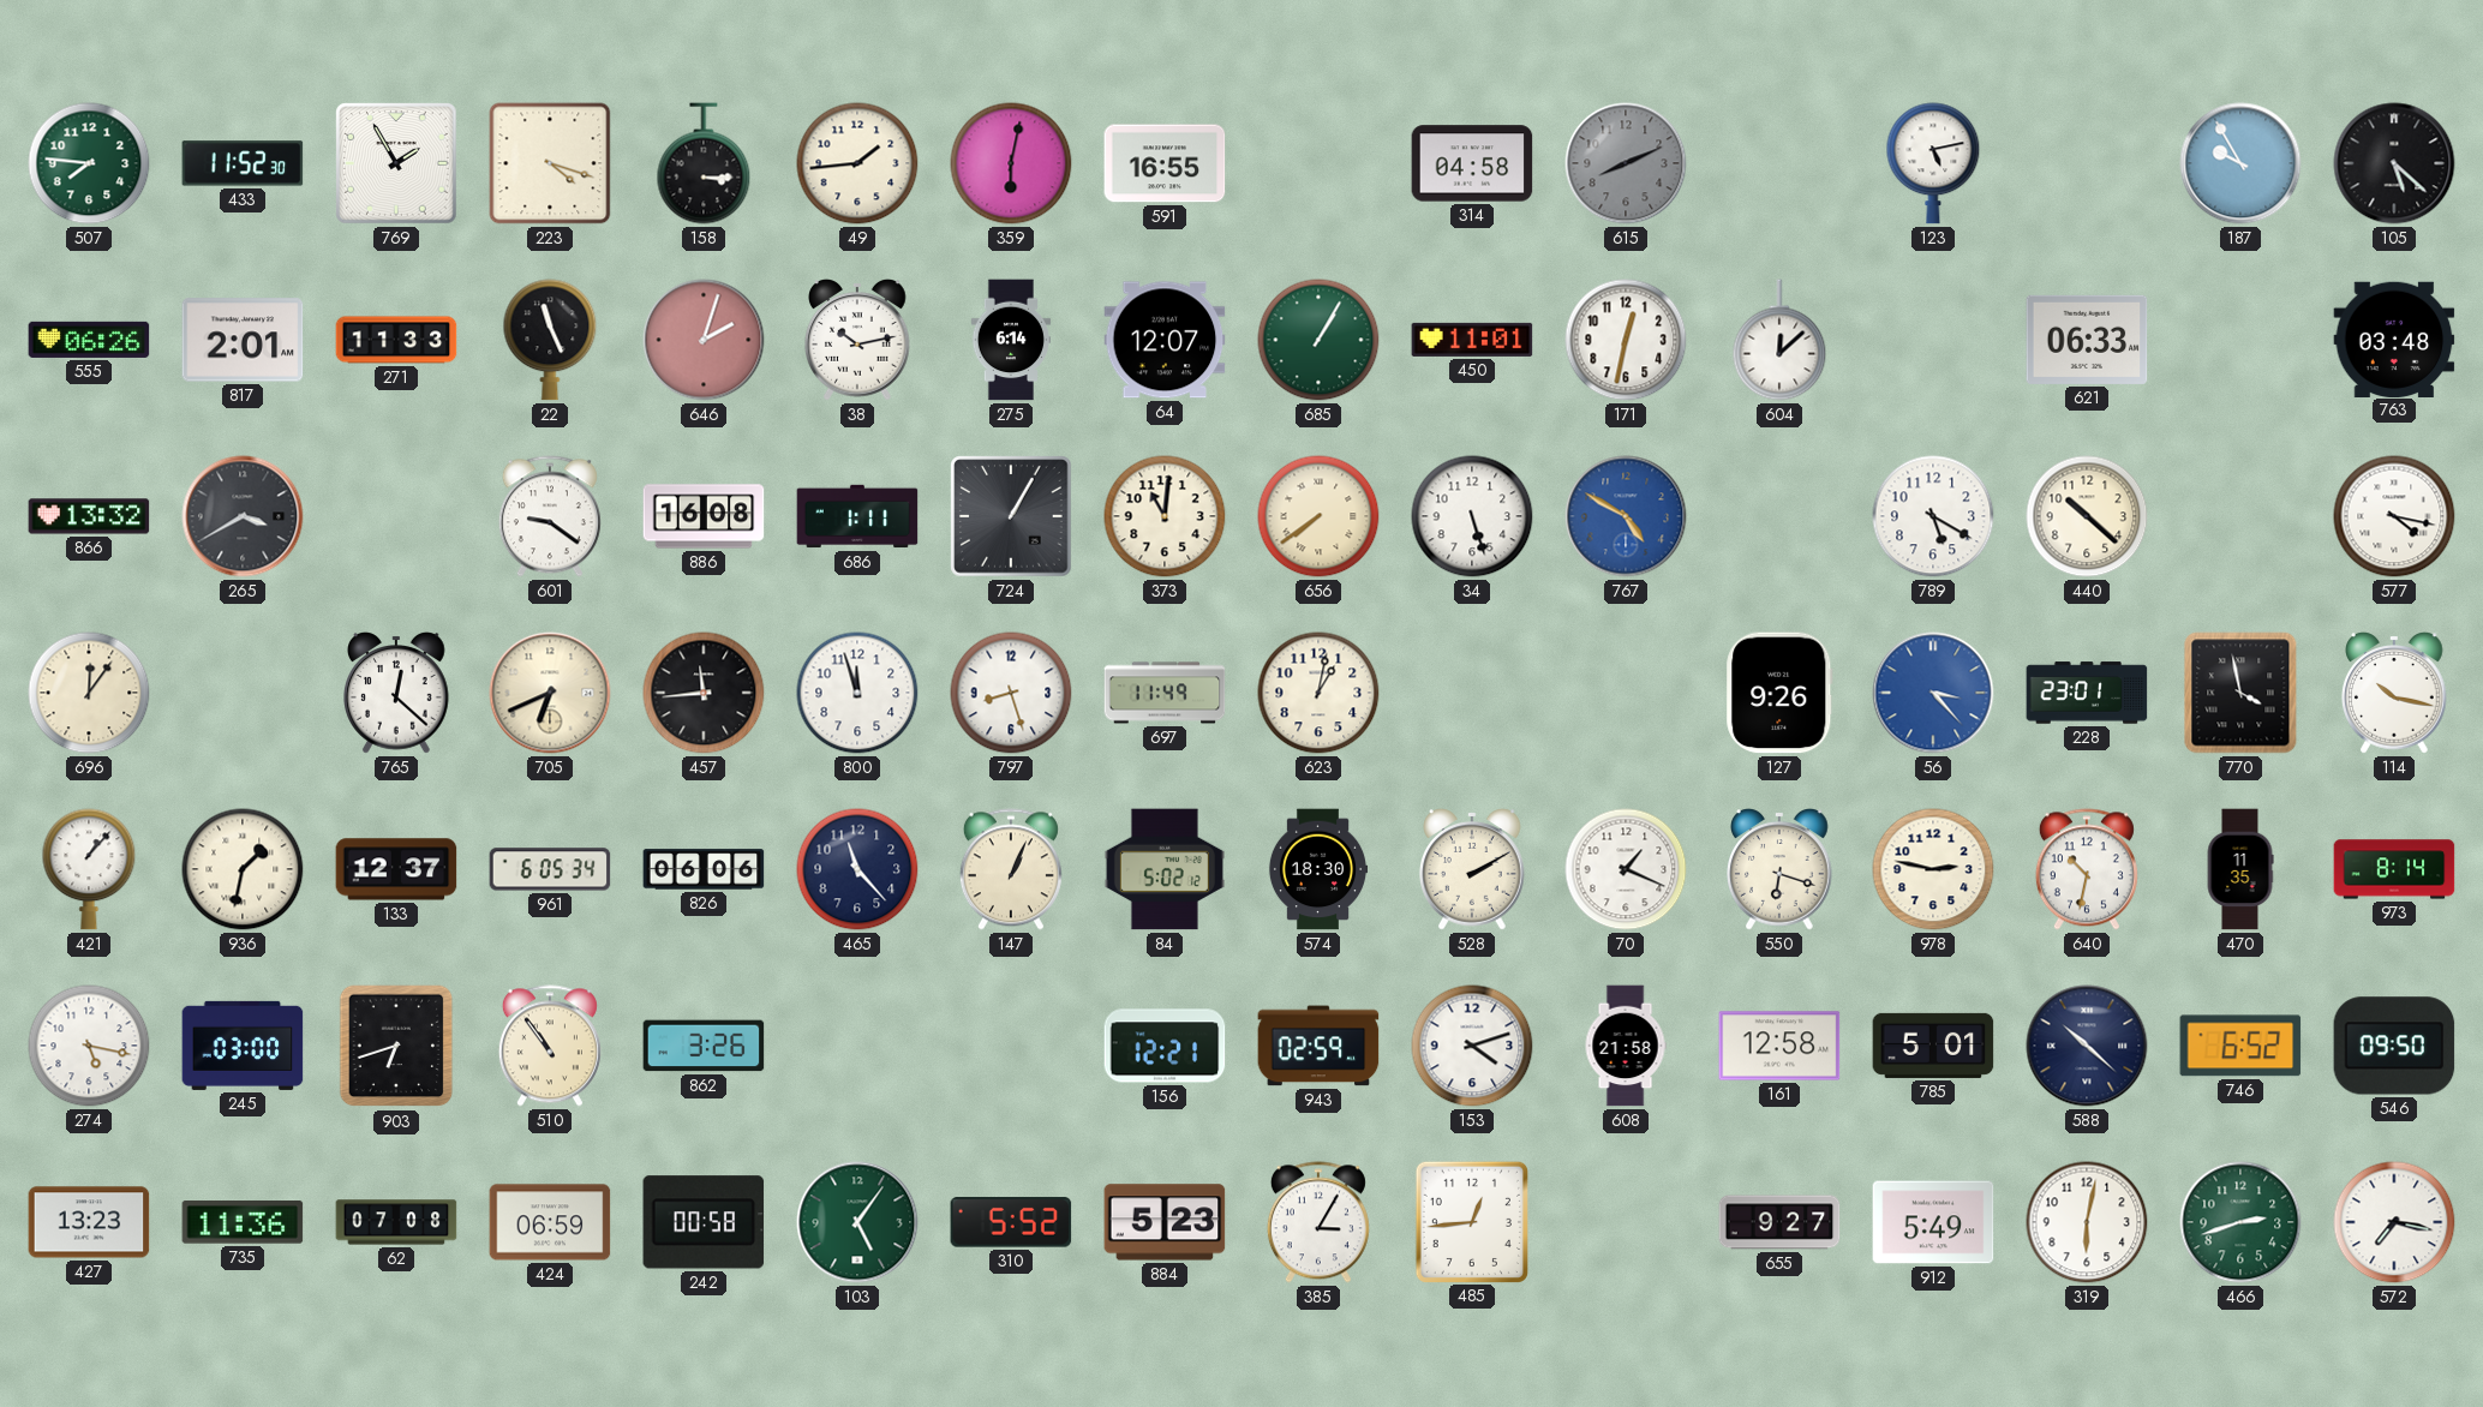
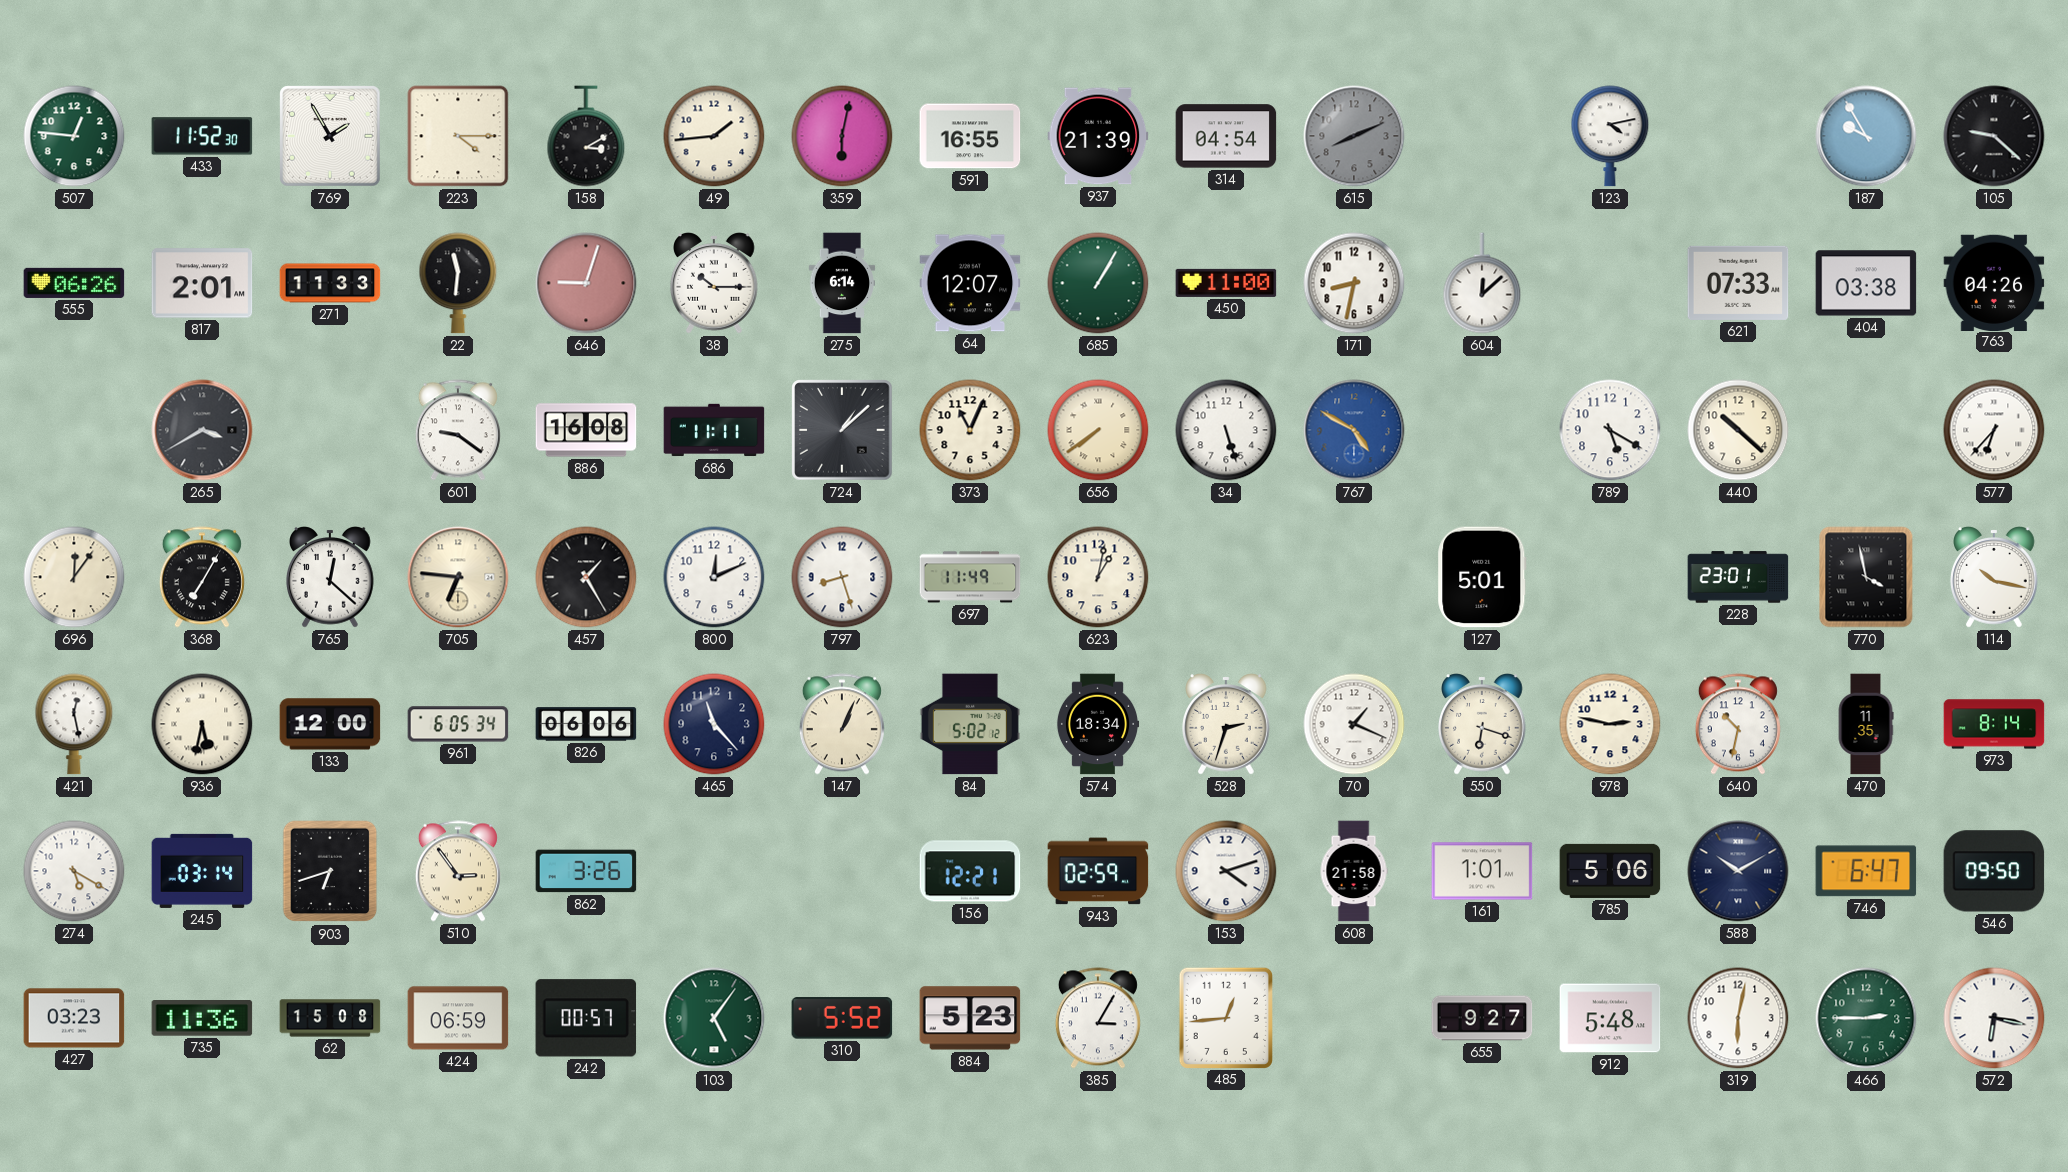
507: 7:46 -> 12:46 (74, 136)
223: 4:18 -> 4:15 (458, 136)
158: 3:15 -> 3:10 (586, 136)
937: none -> 21:39 (1098, 136)
314: 04:58 -> 04:54 (1226, 136)
123: 5:13 -> 4:13 (1610, 136)
105: 5:22 -> 9:22 (1994, 136)
22: 11:26 -> 11:31 (458, 283)
646: 2:03 -> 9:03 (586, 283)
38: 10:13 -> 10:15 (714, 283)
450: 11:01 -> 11:00 (1226, 283)
171: 12:32 -> 8:32 (1354, 283)
621: 06:33 -> 07:33 (1738, 283)
404: none -> 03:38 (1866, 283)
763: 03:48 -> 04:26 (1994, 282)
866: 13:32 -> none (89, 516)
686: 1:11 -> 11:11 (714, 430)
724: 1:05 -> 1:08 (842, 430)
373: 11:01 -> 11:04 (970, 430)
577: 4:17 -> 6:37 (1994, 430)
368: none -> 7:05 (202, 577)
705: 6:41 -> 6:46 (458, 577)
457: 11:44 -> 1:25 (586, 577)
800: 11:57 -> 12:11 (714, 577)
127: 9:26 -> 5:01 (1482, 577)
56: 3:23 -> none (1933, 693)
421: 1:07 -> 12:28 (74, 724)
936: 1:32 -> 5:32 (202, 724)
133: 12:37 -> 12:00 (330, 724)
574: 18:30 -> 18:34 (1098, 724)
528: 2:10 -> 2:33 (1226, 724)
274: 5:17 -> 5:20 (74, 871)
245: 03:00 -> 03:14 (202, 871)
510: 10:54 -> 2:54 (458, 871)
161: 12:58 -> 1:01 (1482, 871)
785: 5:01 -> 5:06 (1610, 871)
588: 10:22 -> 10:10 (1738, 871)
746: 6:52 -> 6:47 (1866, 871)
427: 13:23 -> 03:23 (74, 1018)
62: 07:08 -> 15:08 (330, 1018)
242: 00:58 -> 00:57 (586, 1018)
912: 5:49 -> 5:48 (1610, 1018)
466: 2:42 -> 2:45 (1866, 1018)
572: 7:17 -> 6:17 (1994, 1018)
